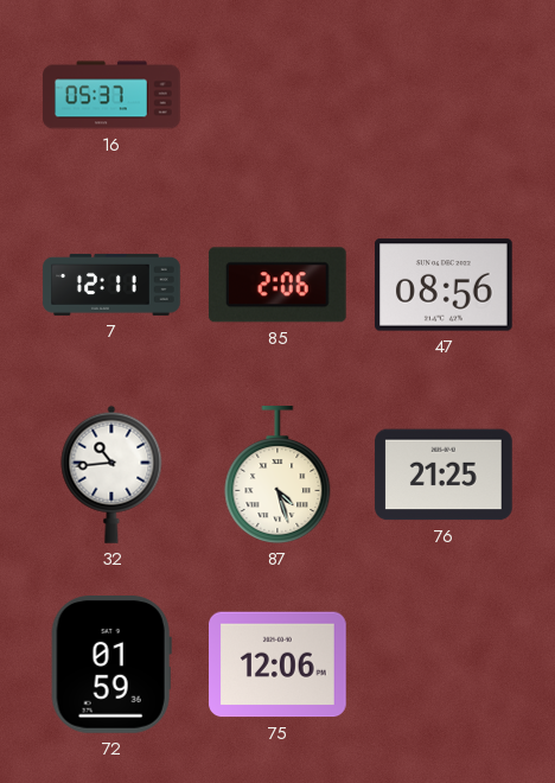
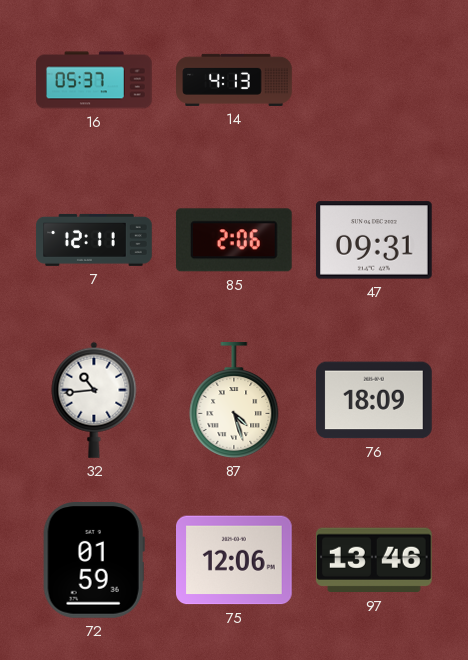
14: none -> 4:13 (234, 80)
47: 08:56 -> 09:31 (375, 240)
76: 21:25 -> 18:09 (374, 400)
97: none -> 13:46 (374, 560)
